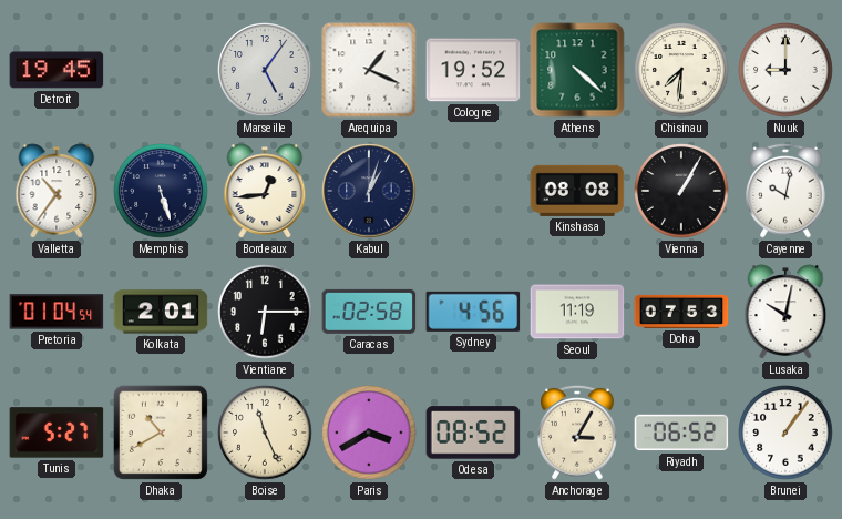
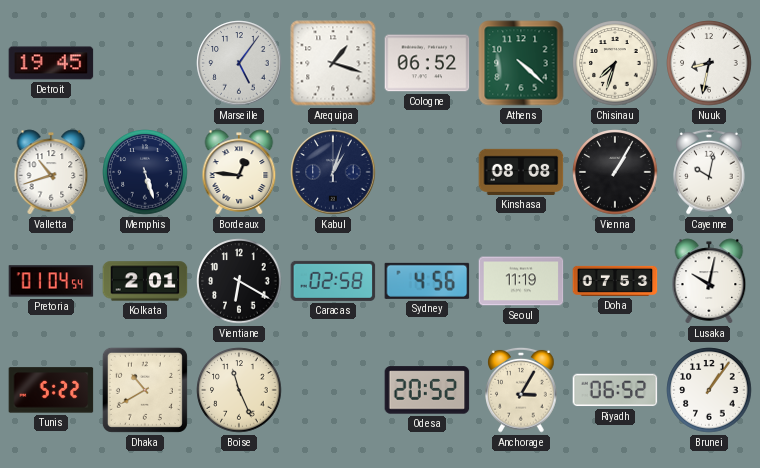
Arequipa: 1:19 -> 1:18 (333, 63)
Cologne: 19:52 -> 06:52 (427, 63)
Chisinau: 7:31 -> 7:33 (615, 63)
Nuuk: 9:00 -> 8:32 (709, 63)
Valletta: 10:36 -> 10:42 (51, 172)
Bordeaux: 12:44 -> 12:46 (239, 172)
Vientiane: 6:15 -> 6:20 (239, 281)
Tunis: 5:27 -> 5:22 (51, 390)
Paris: 3:40 -> none (369, 432)
Odesa: 08:52 -> 20:52 (427, 390)
